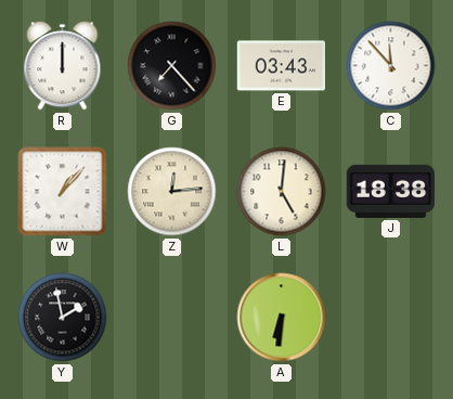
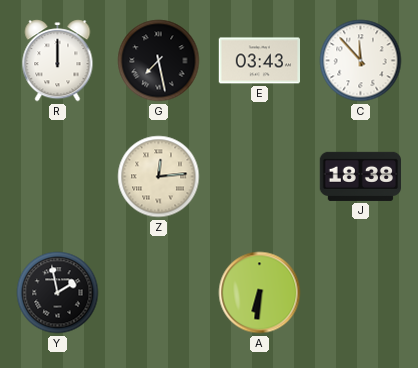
G: 7:23 -> 7:28 (159, 61)
W: 1:07 -> none (63, 192)
L: 5:01 -> none (282, 192)
